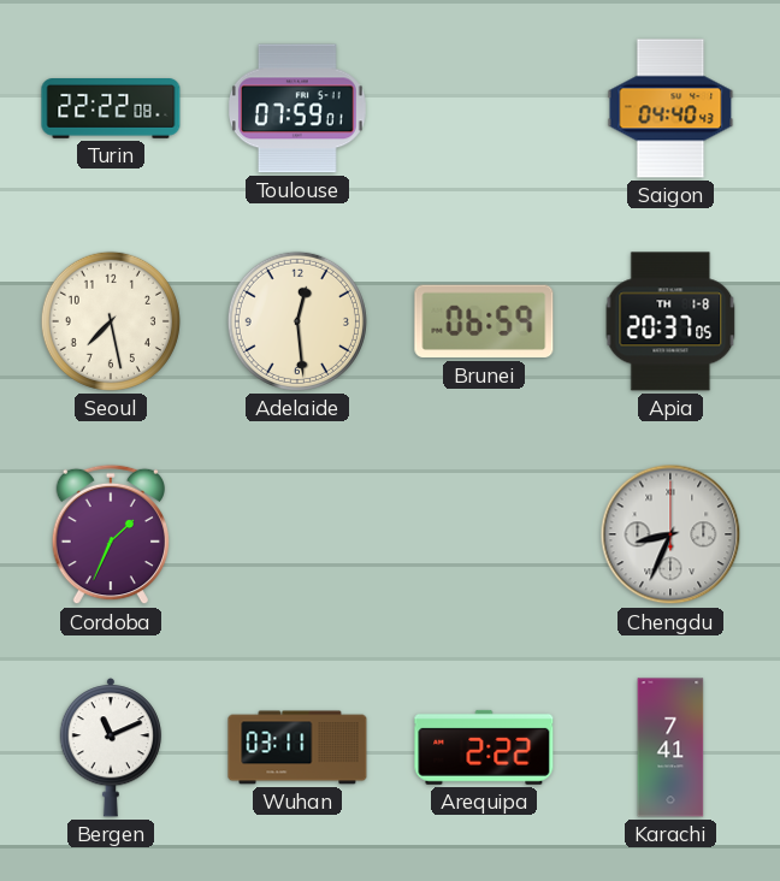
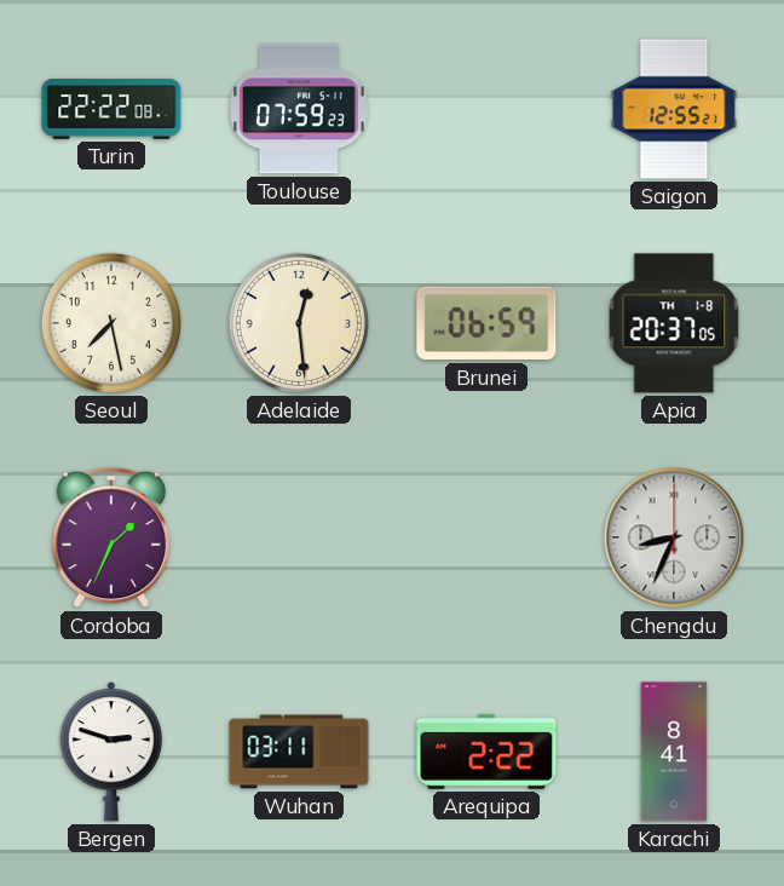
Toulouse: 07:59:01 -> 07:59:23 (299, 109)
Saigon: 04:40 -> 12:55 (674, 109)
Bergen: 11:11 -> 2:48 (111, 752)
Karachi: 7:41 -> 8:41 (674, 752)
